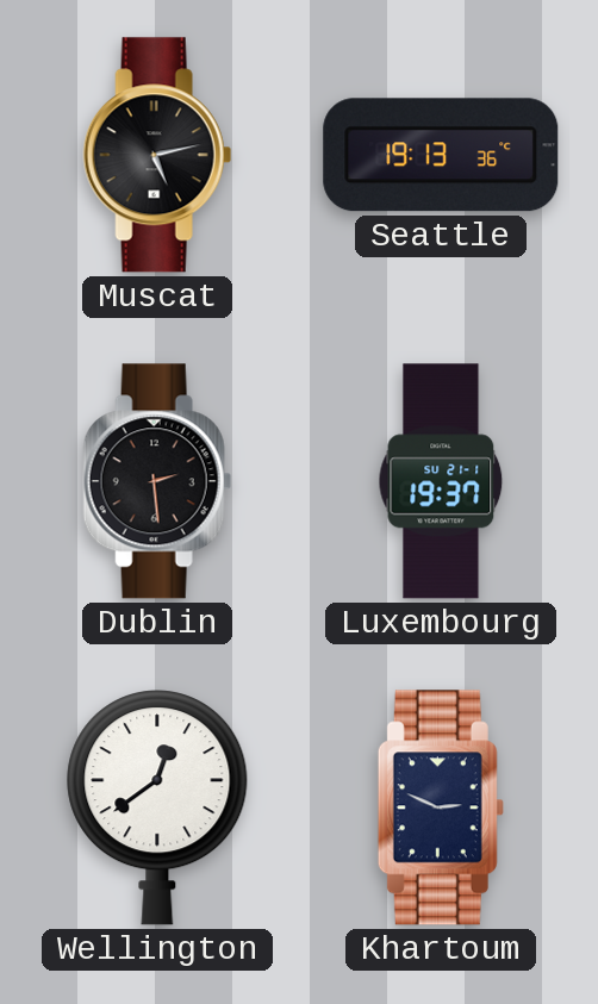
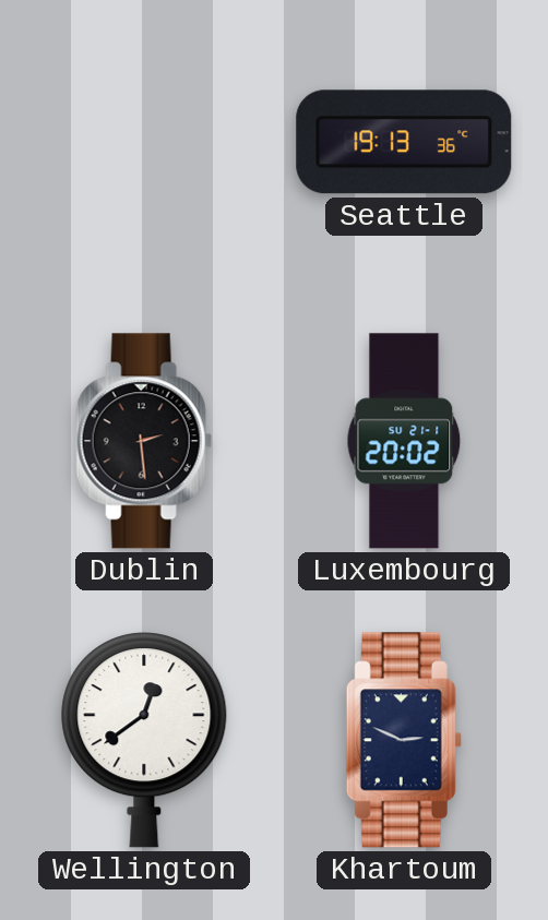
Muscat: 5:13 -> none (157, 155)
Luxembourg: 19:37 -> 20:02 (404, 441)
